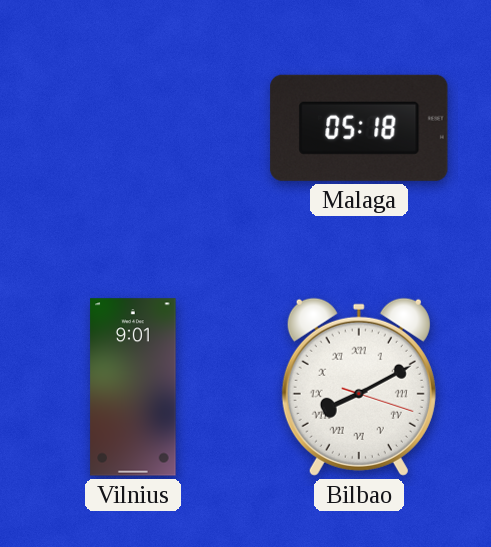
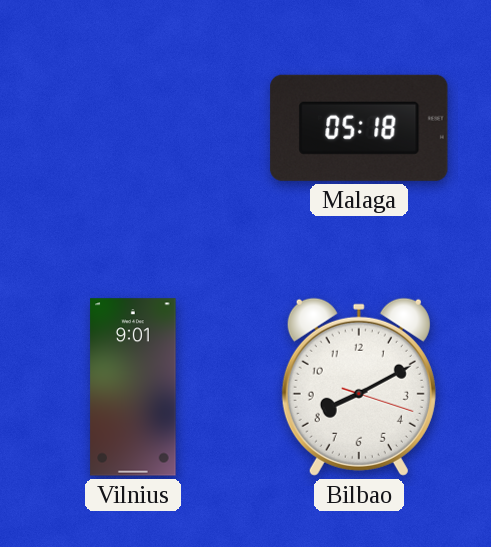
Bilbao numerals: Roman -> Arabic (359, 387)
